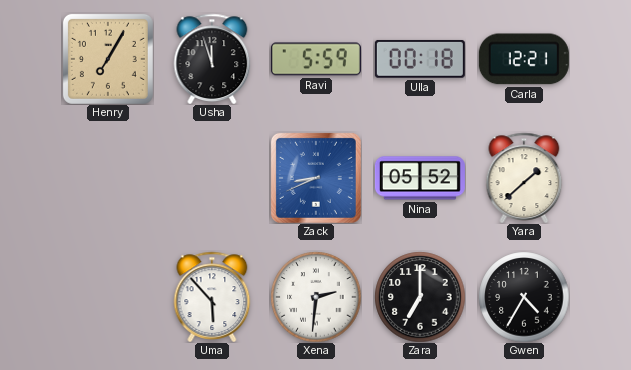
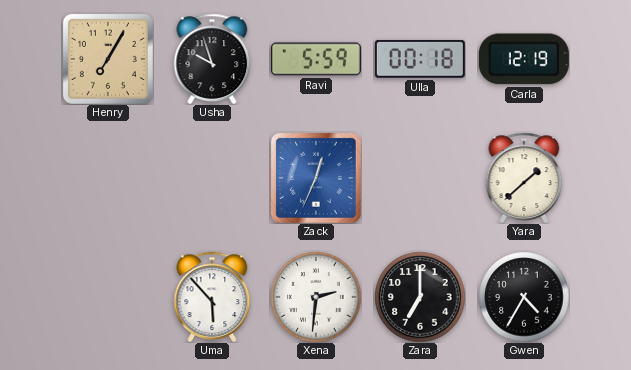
Usha: 11:57 -> 9:57 (212, 58)
Carla: 12:21 -> 12:19 (524, 59)
Zack: 8:41 -> 12:34 (316, 178)
Nina: 05:52 -> none (420, 178)
